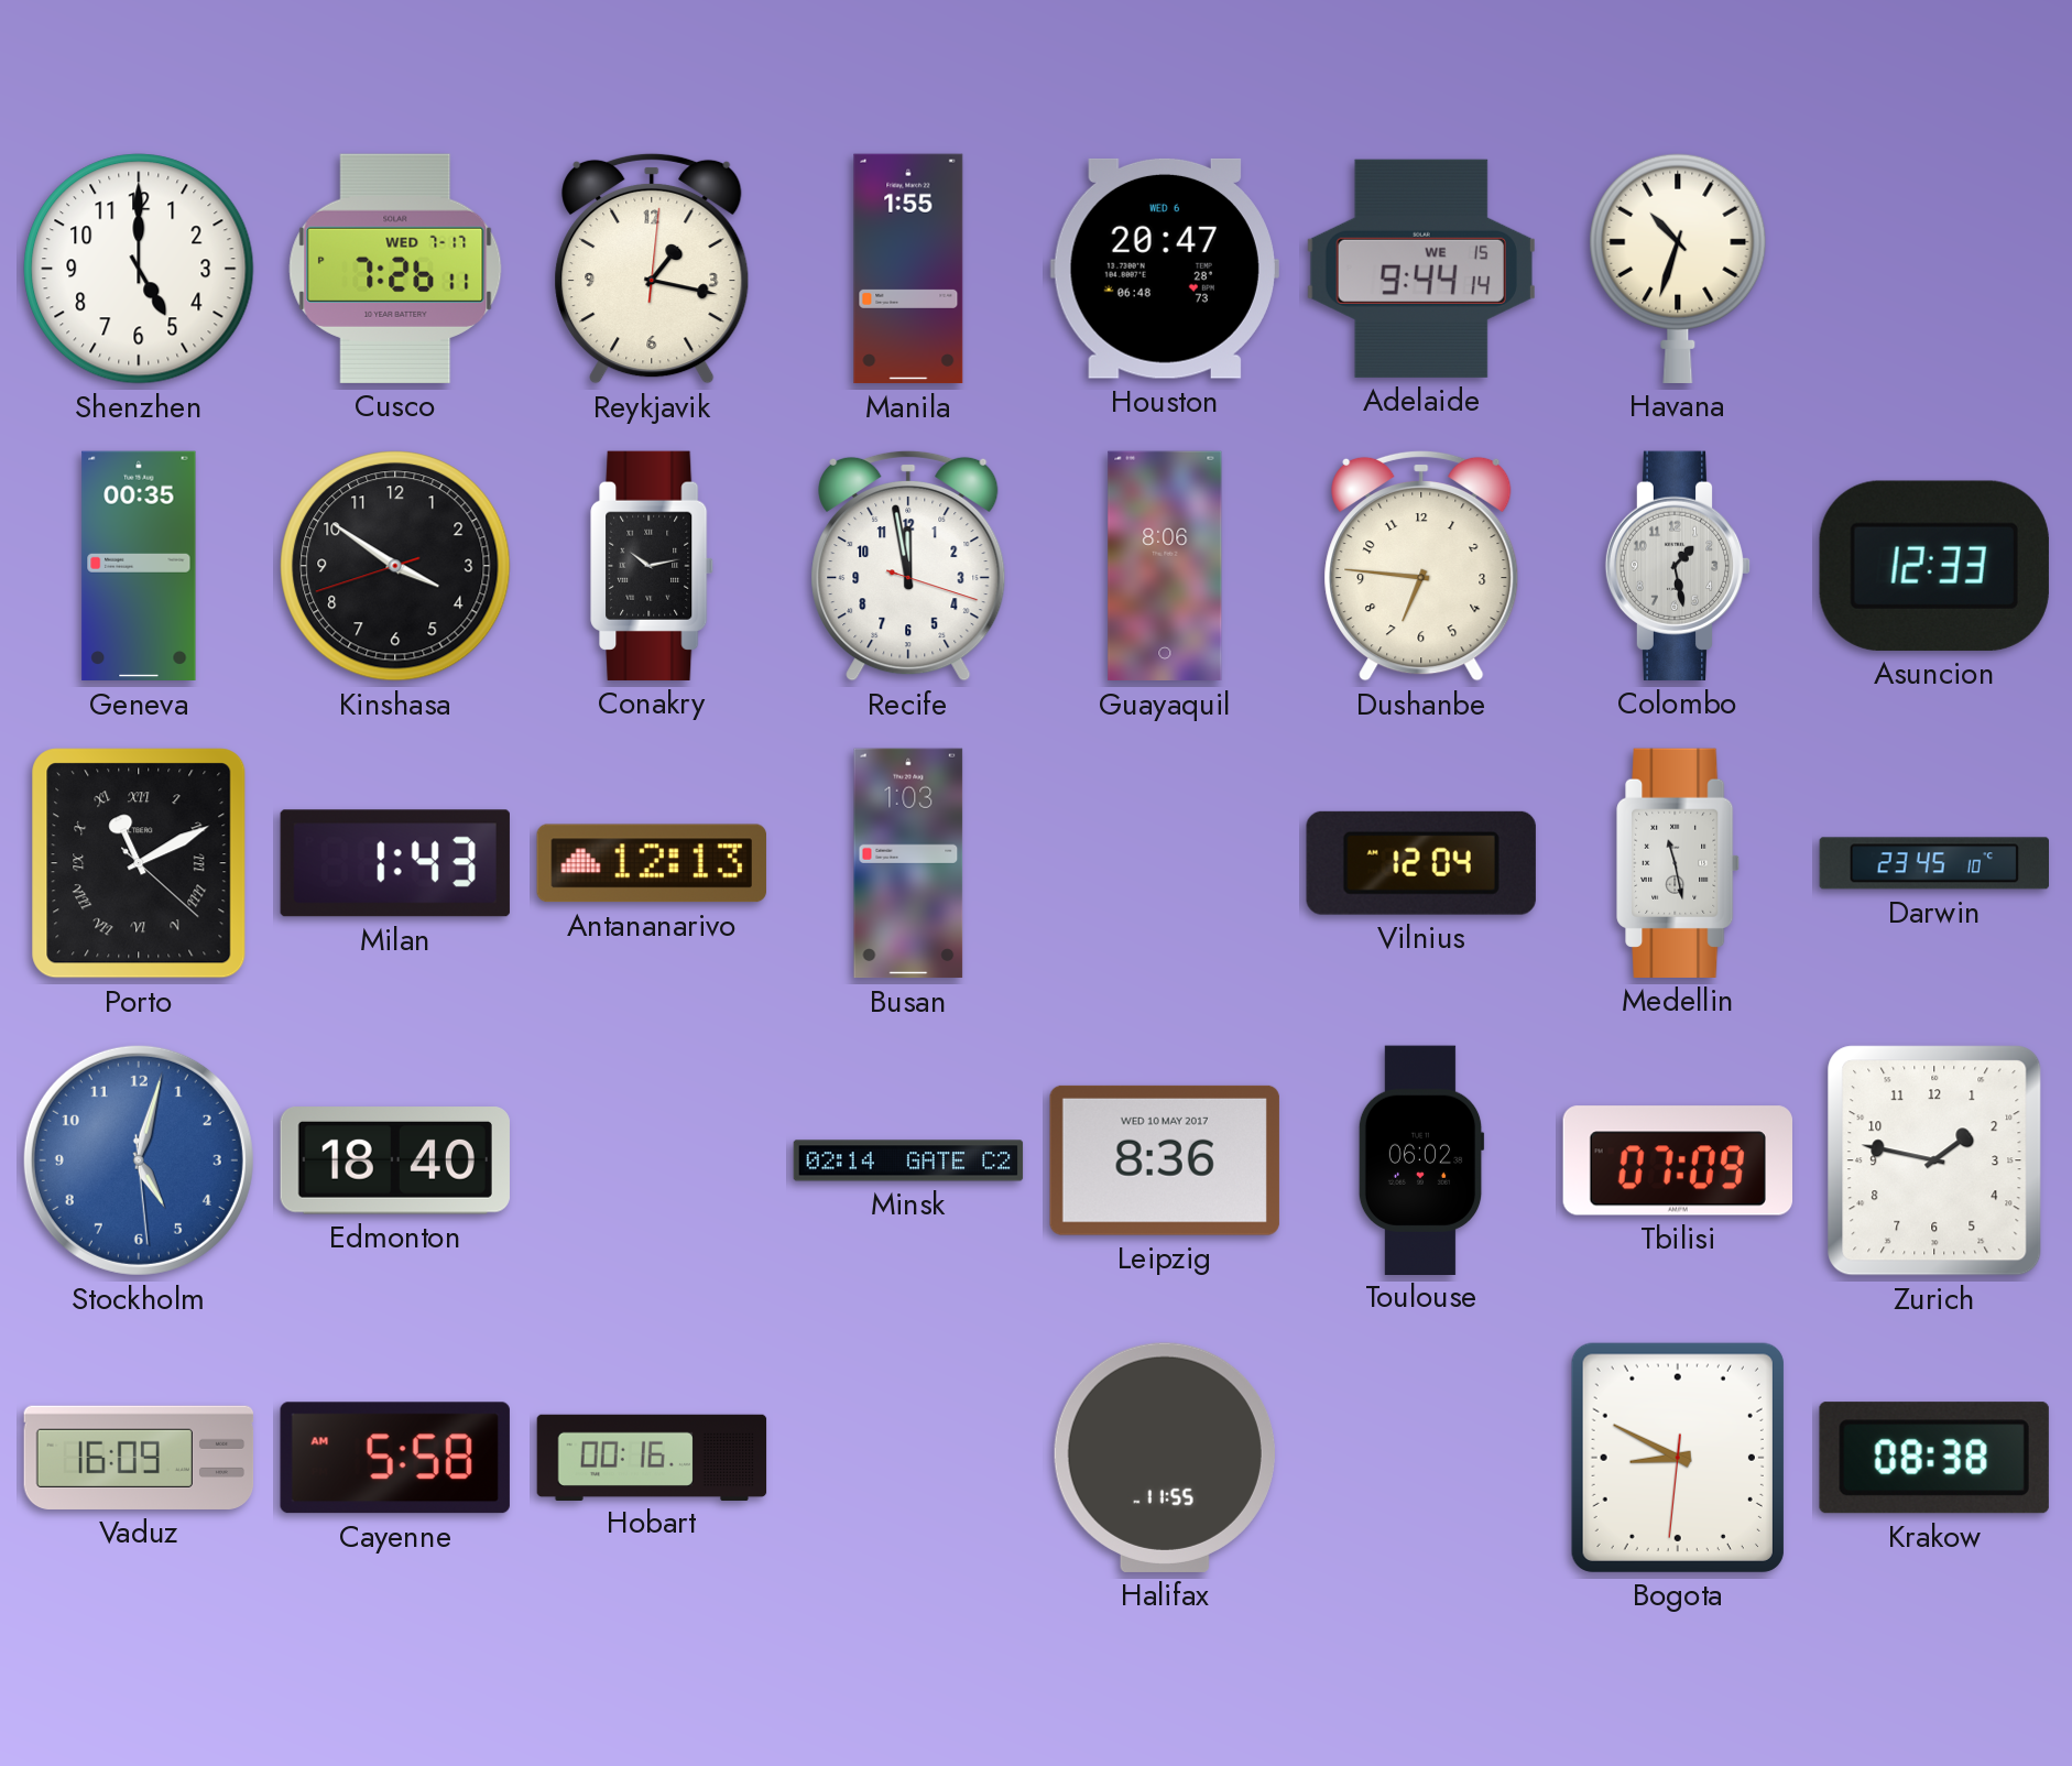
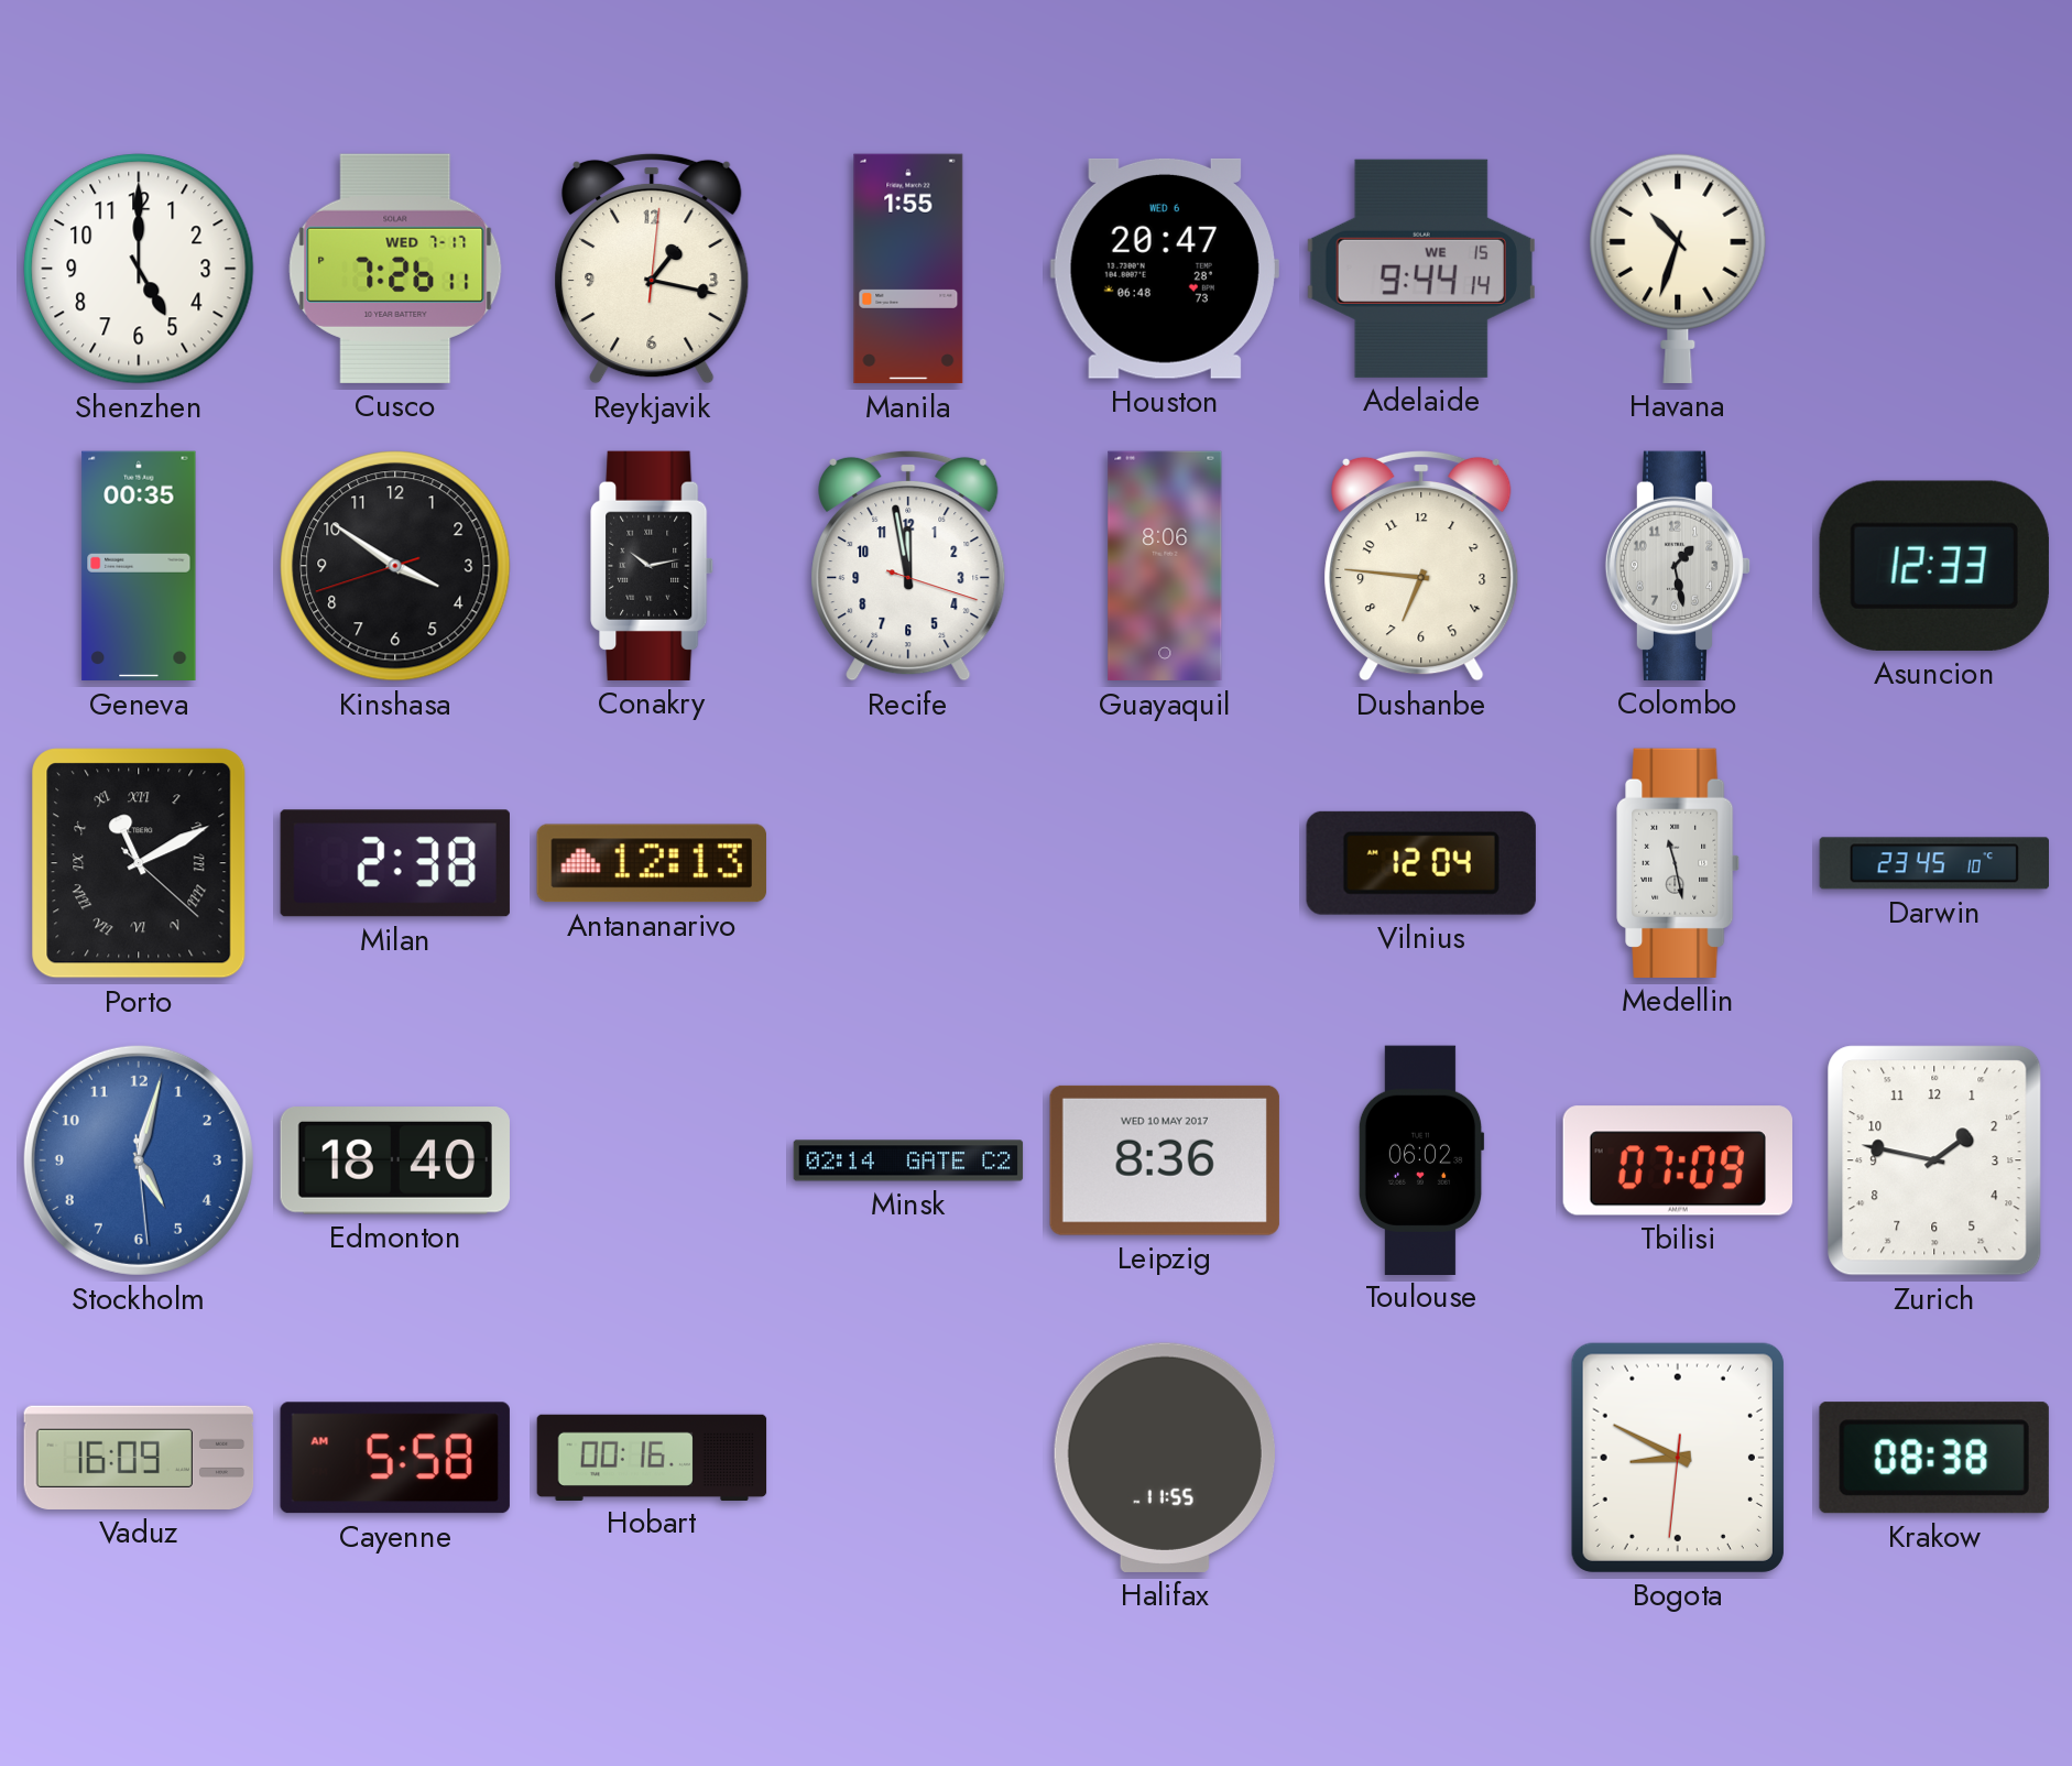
Milan: 1:43 -> 2:38 (395, 863)
Busan: 1:03 -> none (908, 863)
